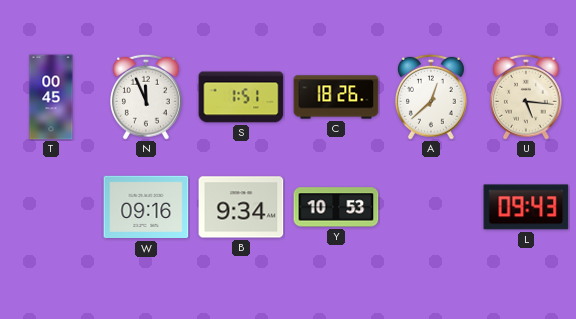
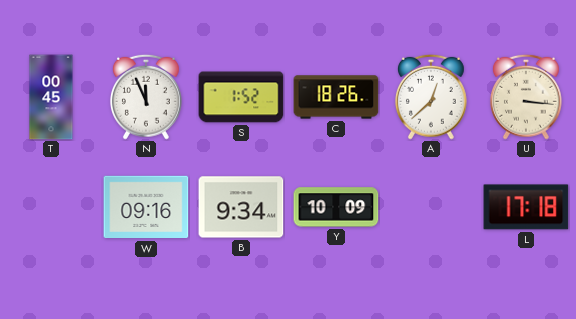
S: 1:51 -> 1:52 (241, 97)
U: 5:16 -> 3:16 (526, 97)
Y: 10:53 -> 10:09 (336, 207)
L: 09:43 -> 17:18 (526, 207)
